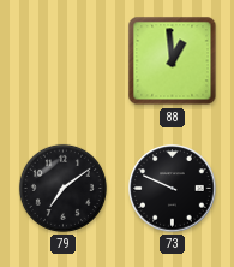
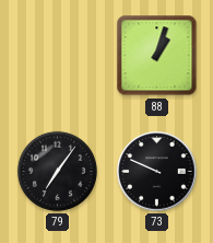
88: 12:59 -> 1:03 (157, 56)
79: 7:09 -> 7:06 (57, 171)
